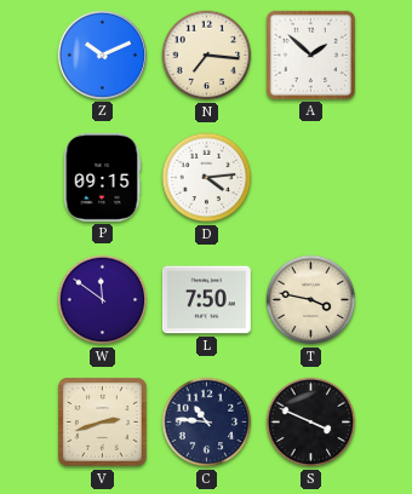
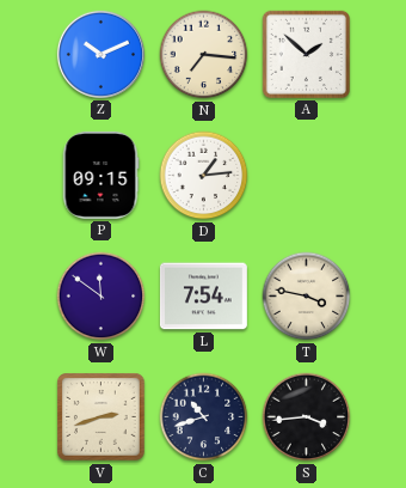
D: 4:14 -> 1:14 (204, 176)
L: 7:50 -> 7:54 (203, 297)
C: 10:46 -> 10:42 (204, 417)
S: 3:49 -> 3:44 (307, 417)
